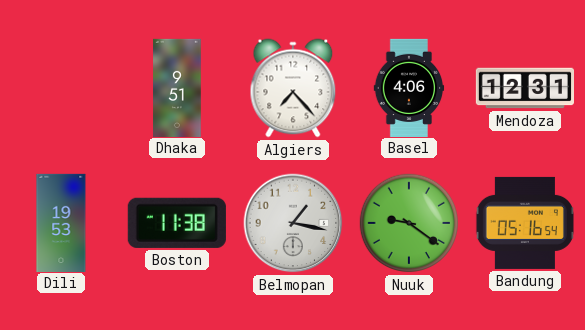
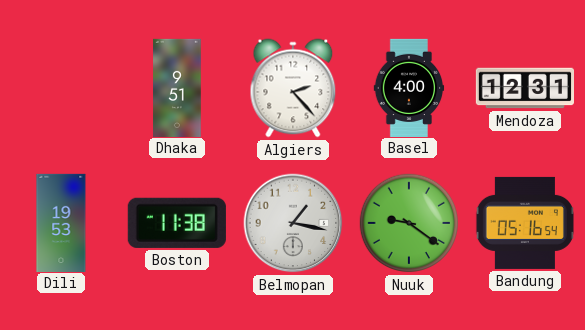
Algiers: 7:23 -> 2:23 (293, 88)
Basel: 4:06 -> 4:00 (409, 87)
